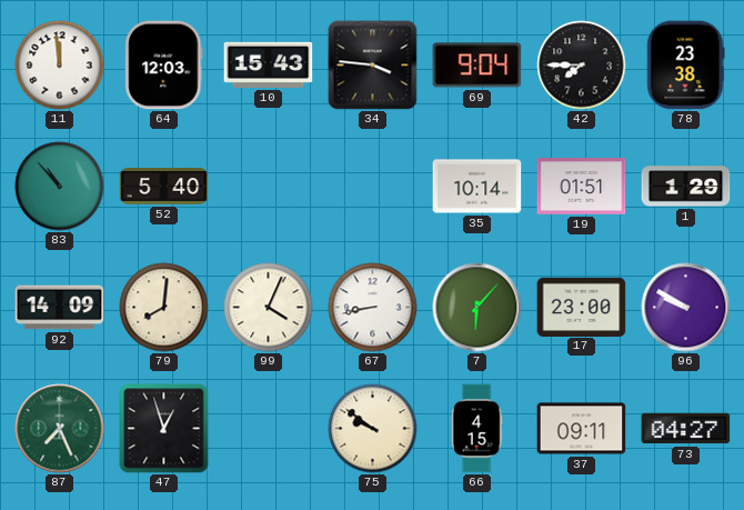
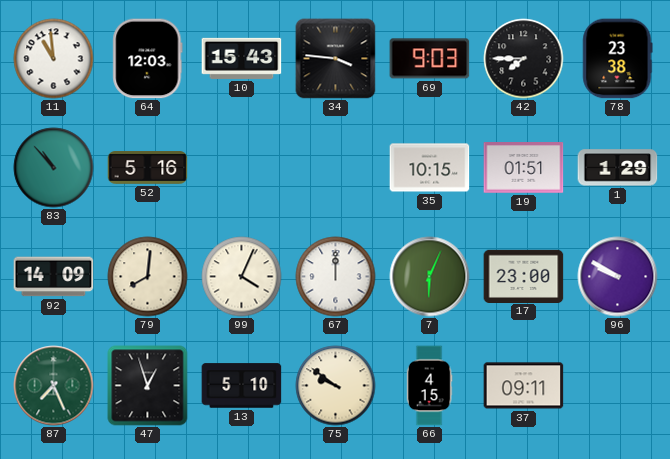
11: 11:59 -> 10:59 (54, 59)
69: 9:04 -> 9:03 (430, 59)
52: 5:40 -> 5:16 (148, 168)
35: 10:14 -> 10:15 (430, 168)
67: 8:43 -> 12:00 (336, 277)
7: 6:07 -> 6:04 (430, 277)
13: none -> 5:10 (242, 386)
73: 04:27 -> none (686, 429)
